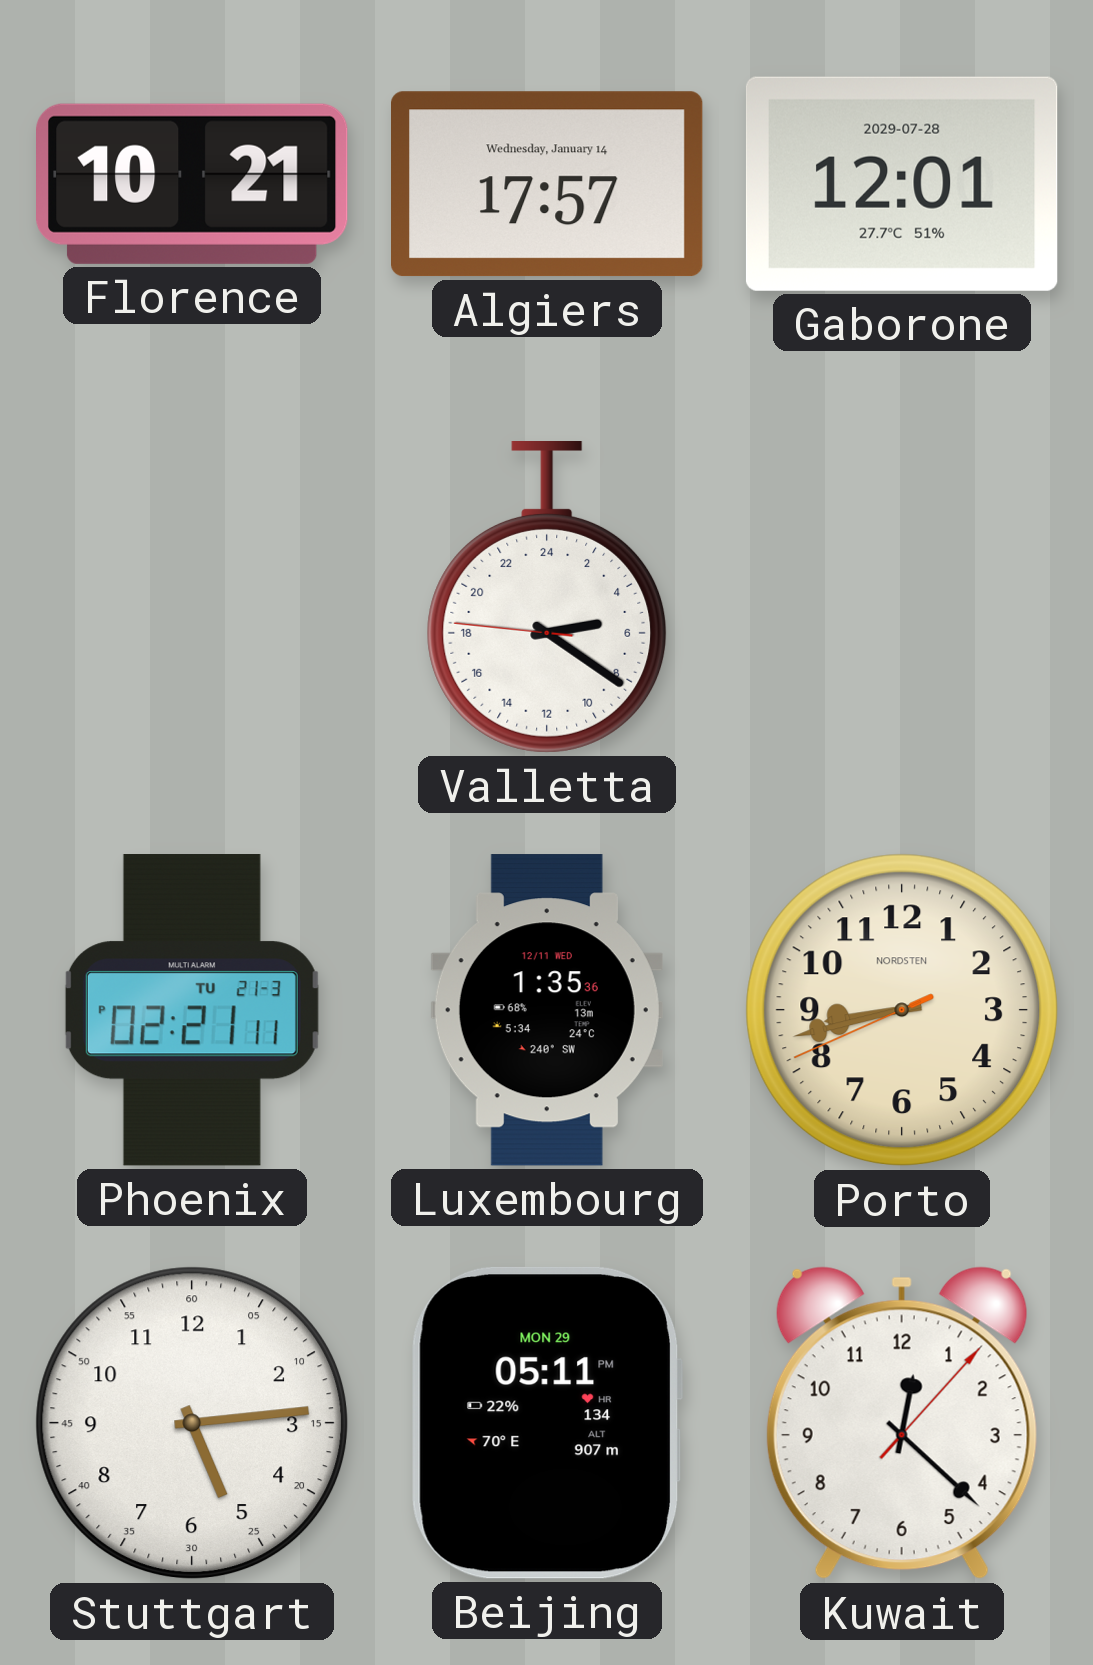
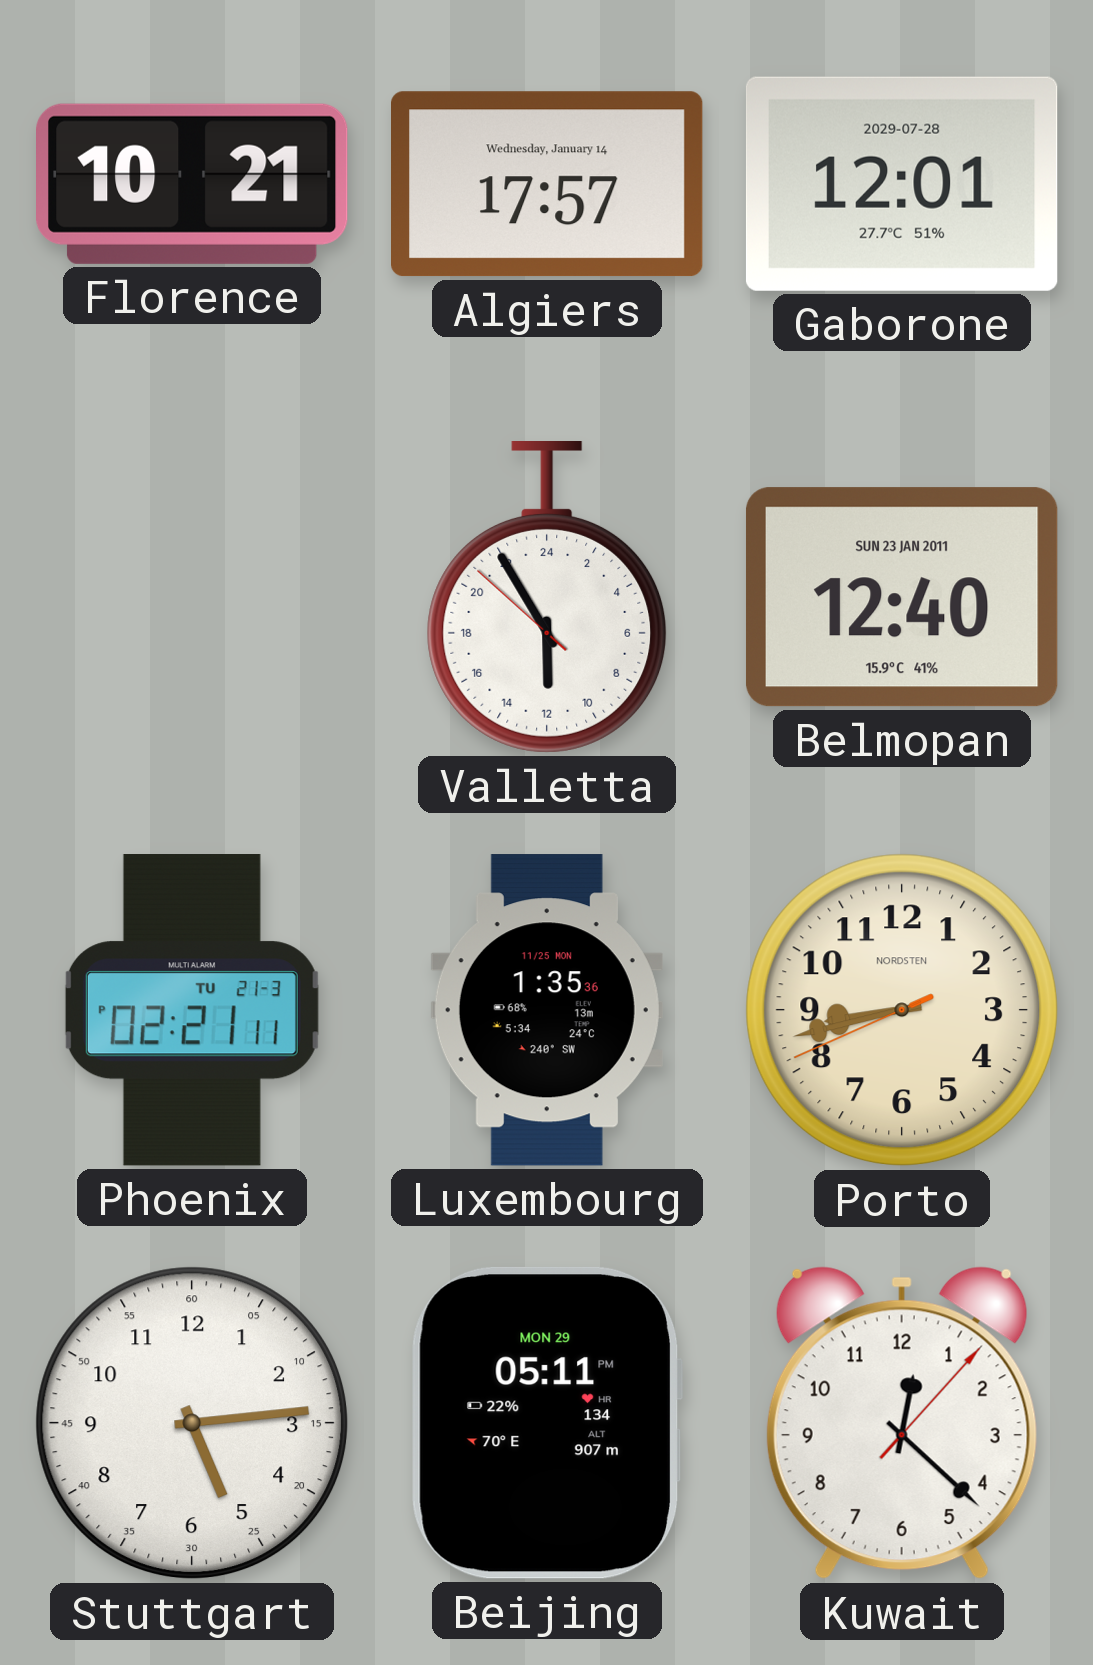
Valletta: 5:20 -> 11:54 (547, 598)
Belmopan: none -> 12:40 (902, 597)
Luxembourg date: 12/11 WED -> 11/25 MON (547, 1010)
